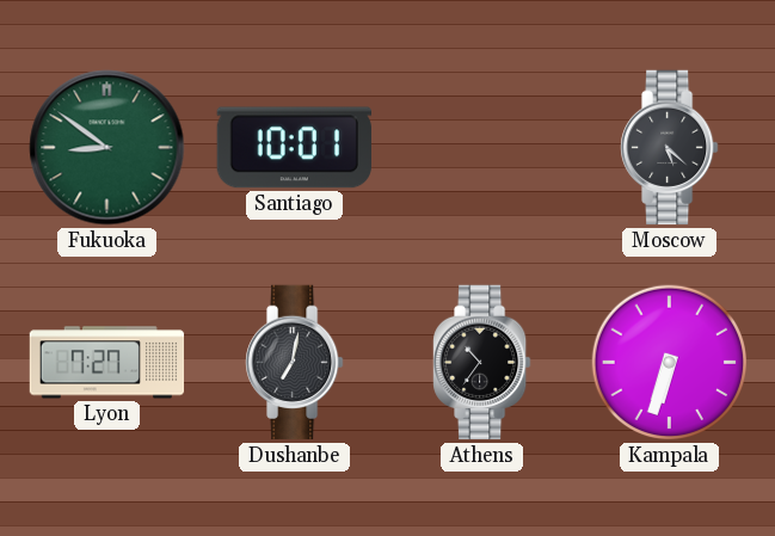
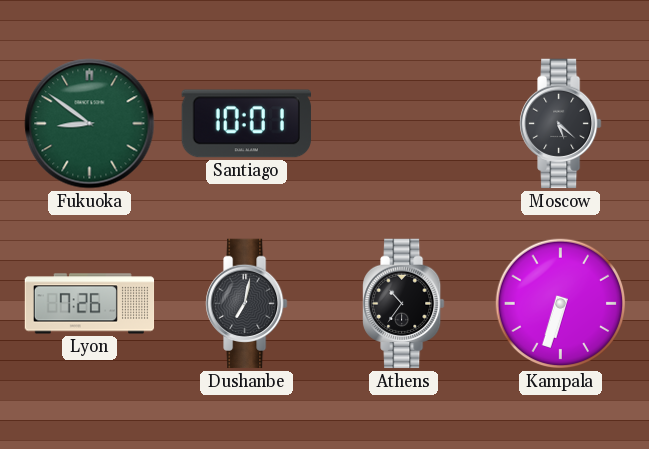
Lyon: 7:27 -> 7:26 (90, 304)
